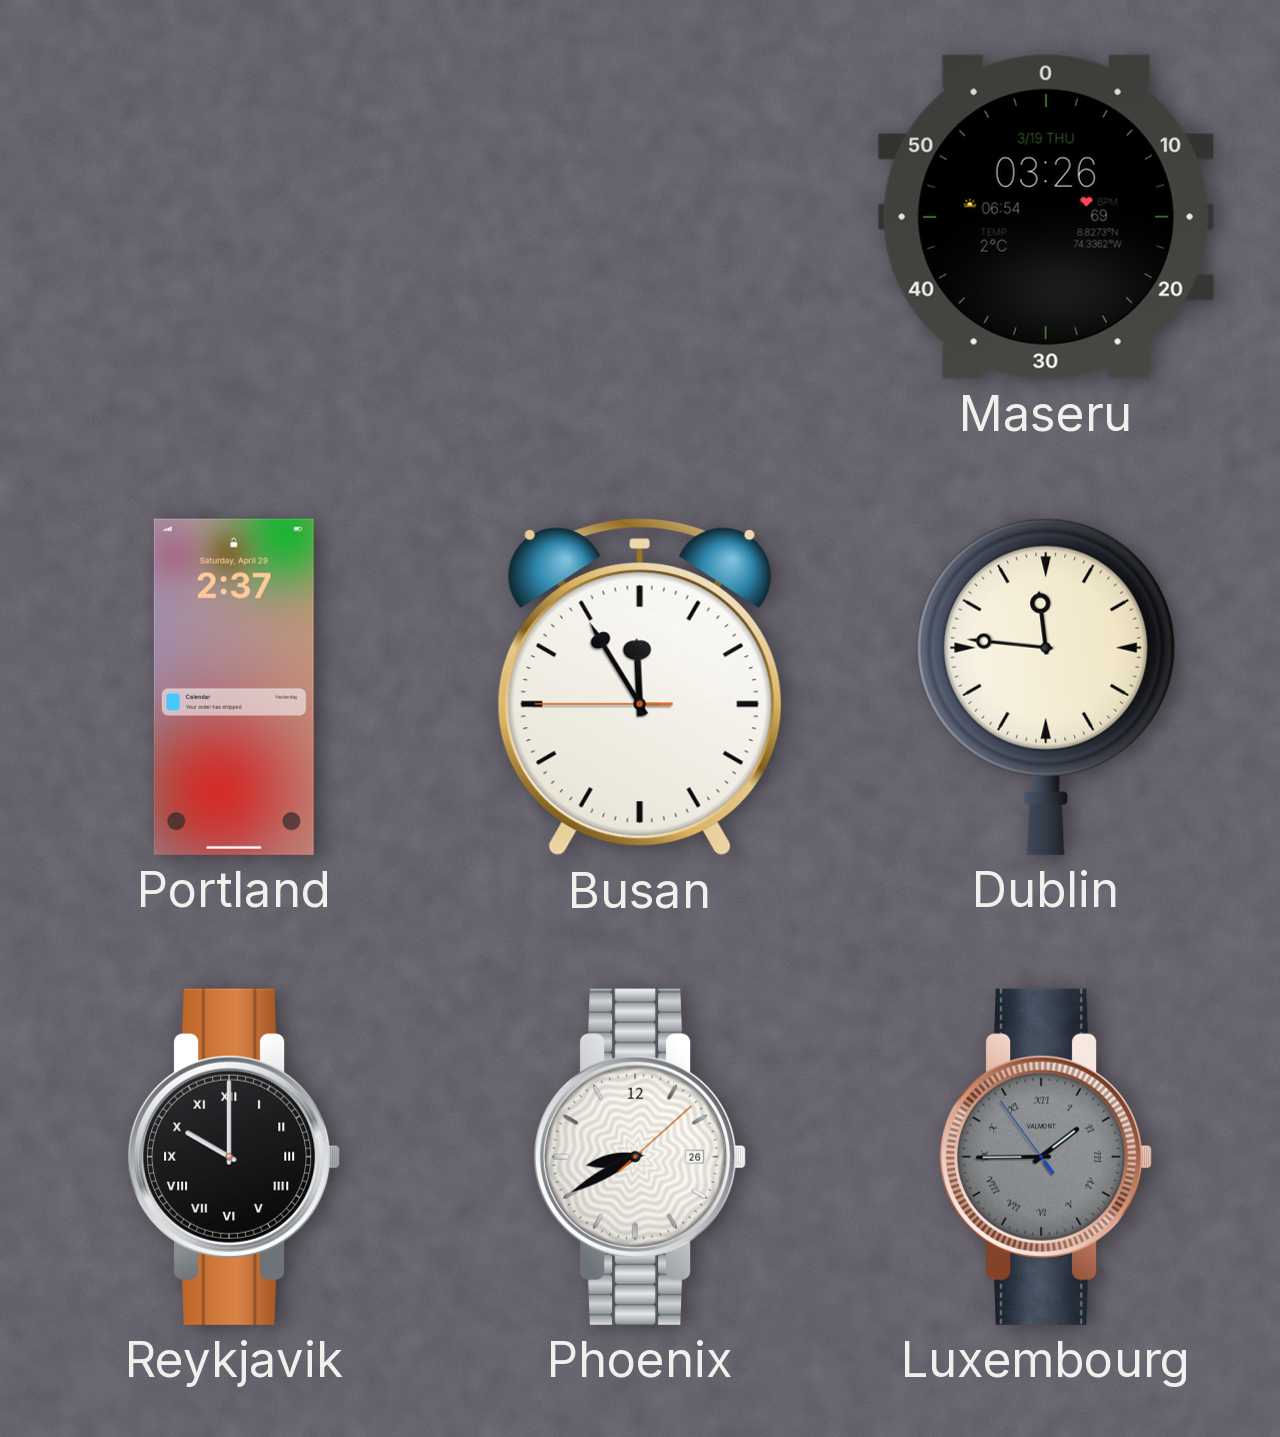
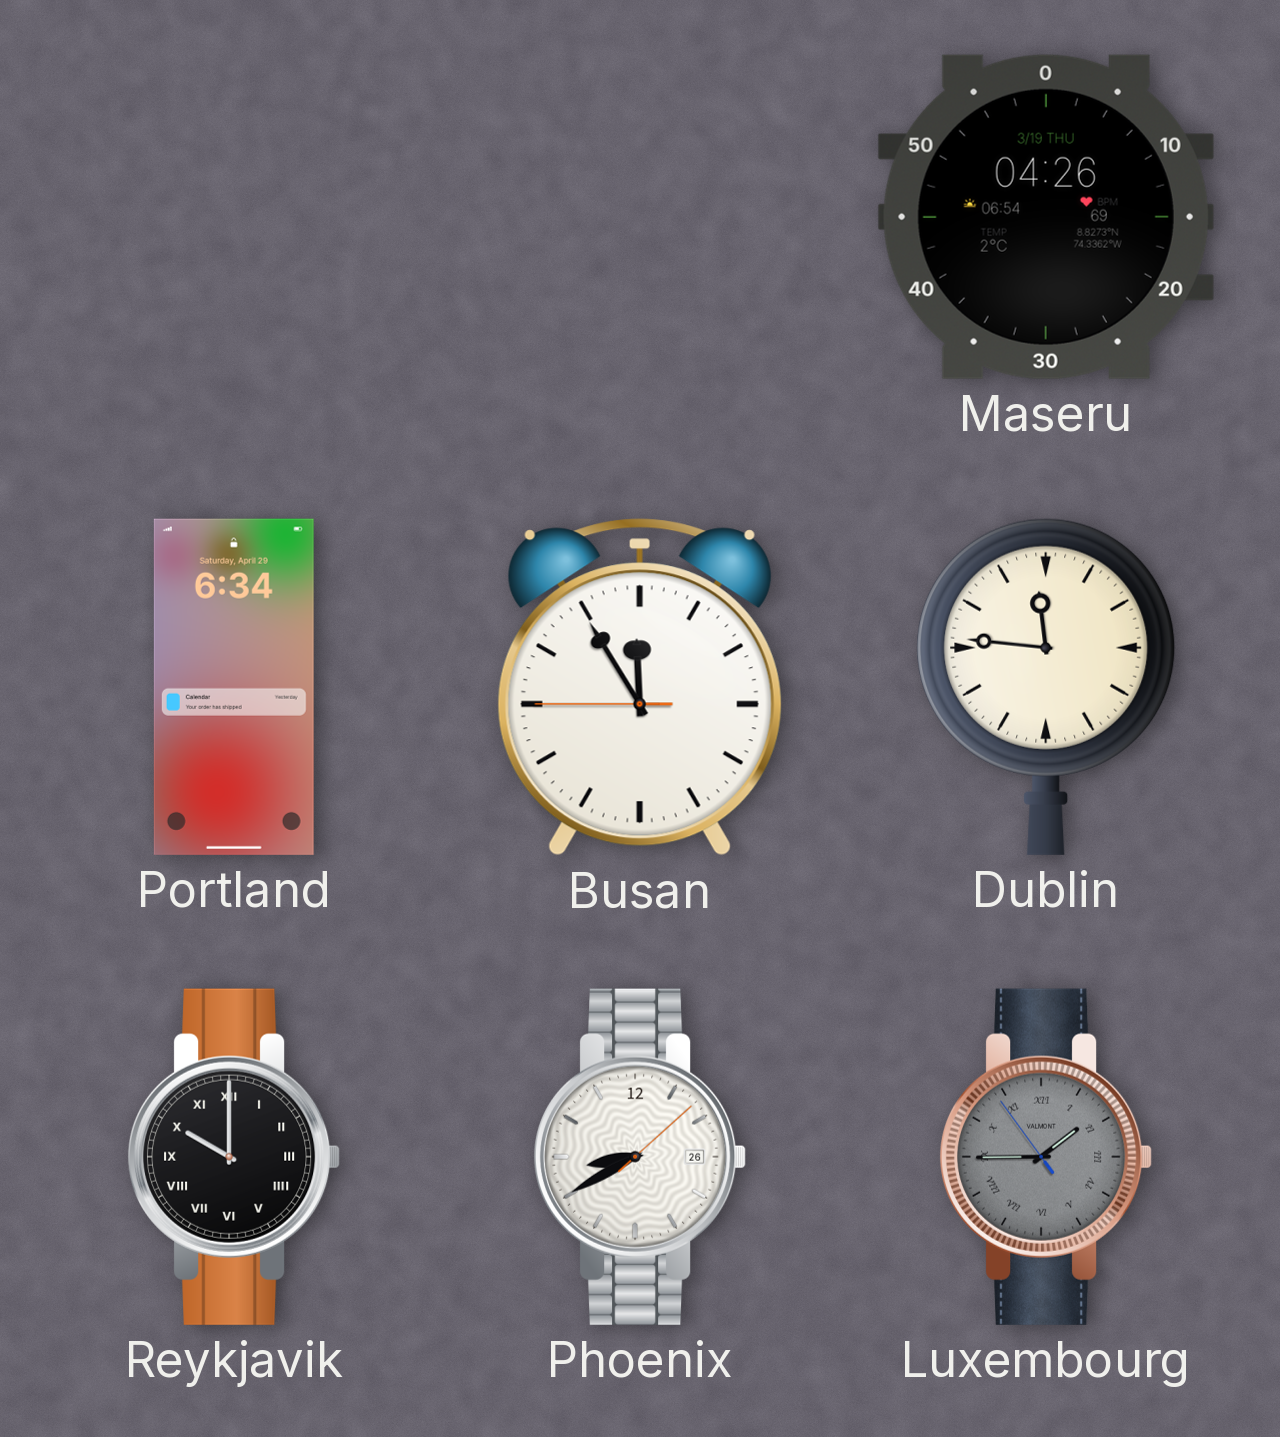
Maseru: 03:26 -> 04:26 (1046, 217)
Portland: 2:37 -> 6:34 (234, 687)
